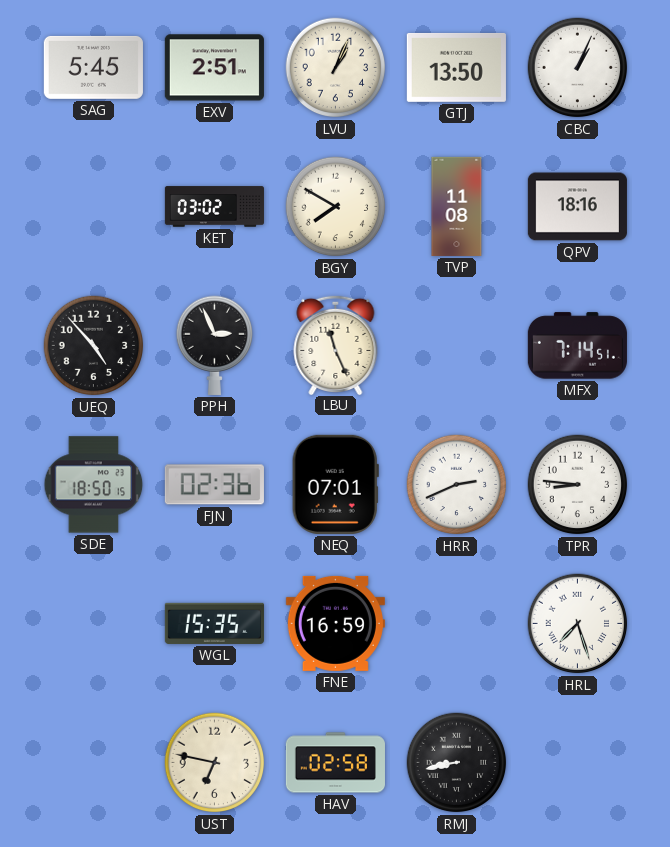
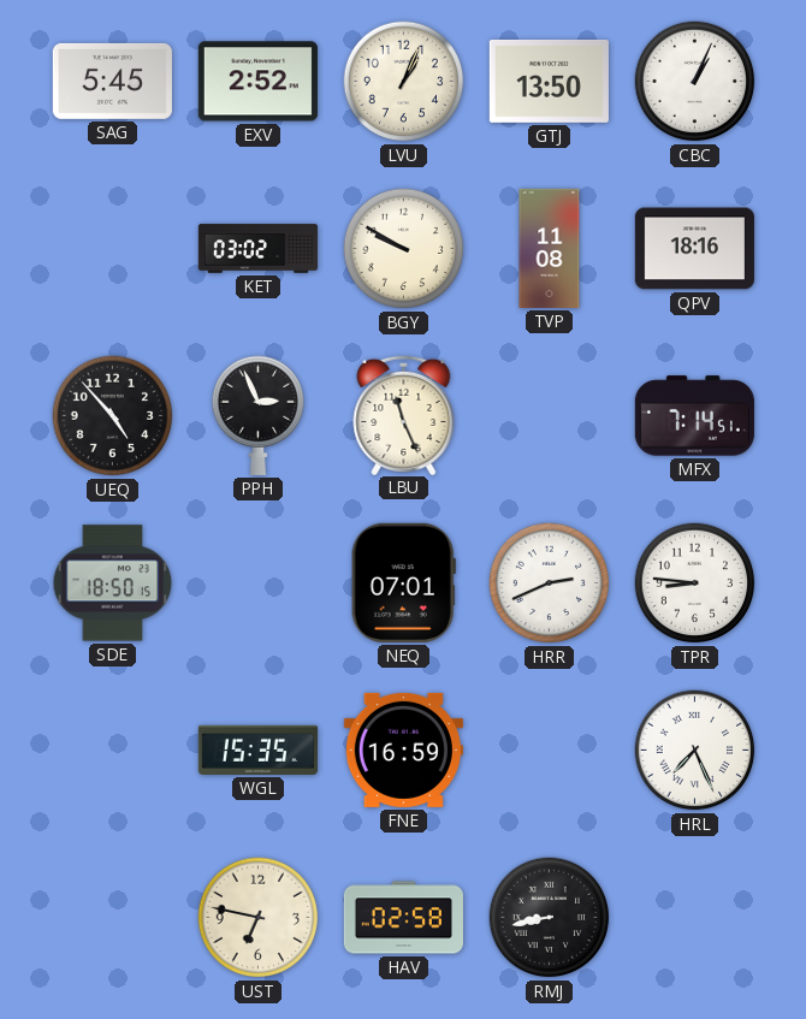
EXV: 2:51 -> 2:52 (257, 82)
BGY: 7:50 -> 9:50 (404, 249)
FJN: 02:36 -> none (214, 485)
HRL: 7:27 -> 7:26 (695, 751)
